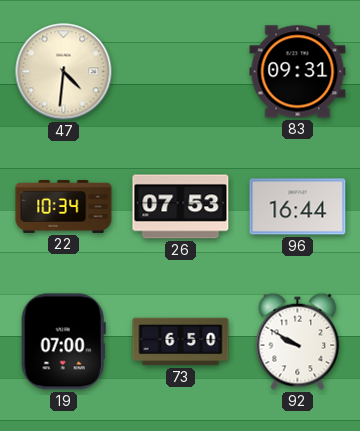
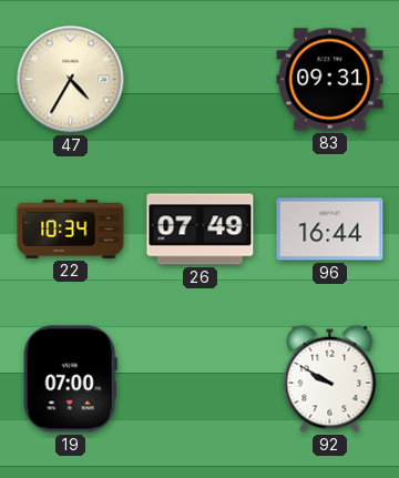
47: 4:31 -> 4:35 (71, 80)
26: 07:53 -> 07:49 (201, 230)
73: 6:50 -> none (181, 342)
